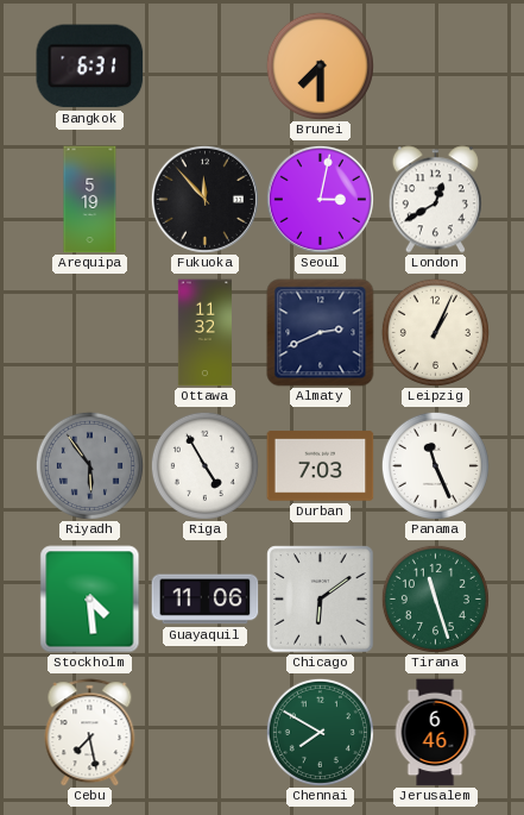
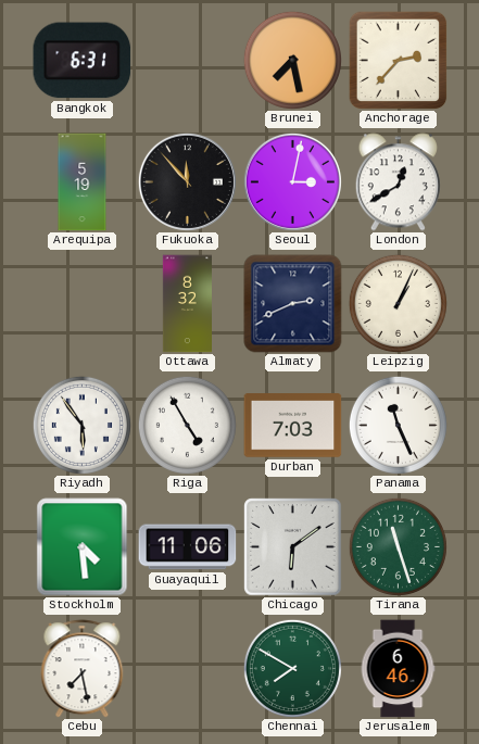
Brunei: 7:30 -> 7:28 (292, 60)
Anchorage: none -> 2:37 (398, 60)
Ottawa: 11:32 -> 8:32 (187, 304)
Riyadh dial: grey -> white (81, 425)
